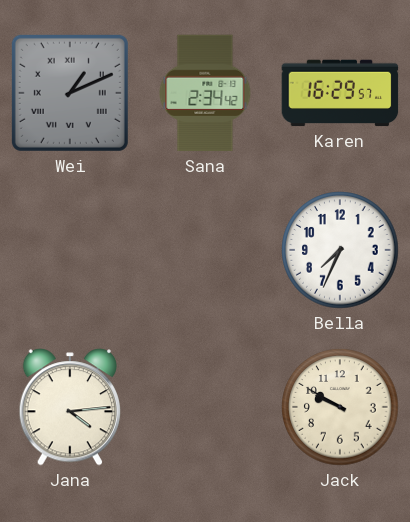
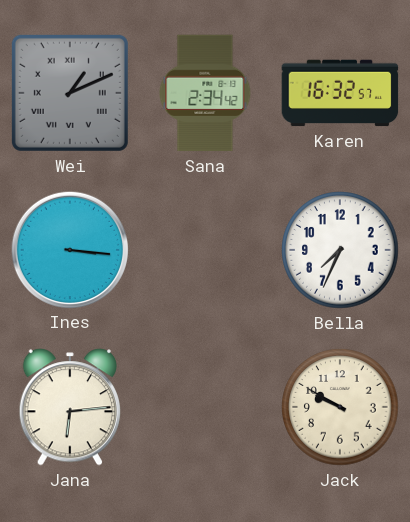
Karen: 16:29 -> 16:32 (340, 93)
Ines: none -> 3:16 (69, 249)
Jana: 4:14 -> 6:14 (69, 407)
